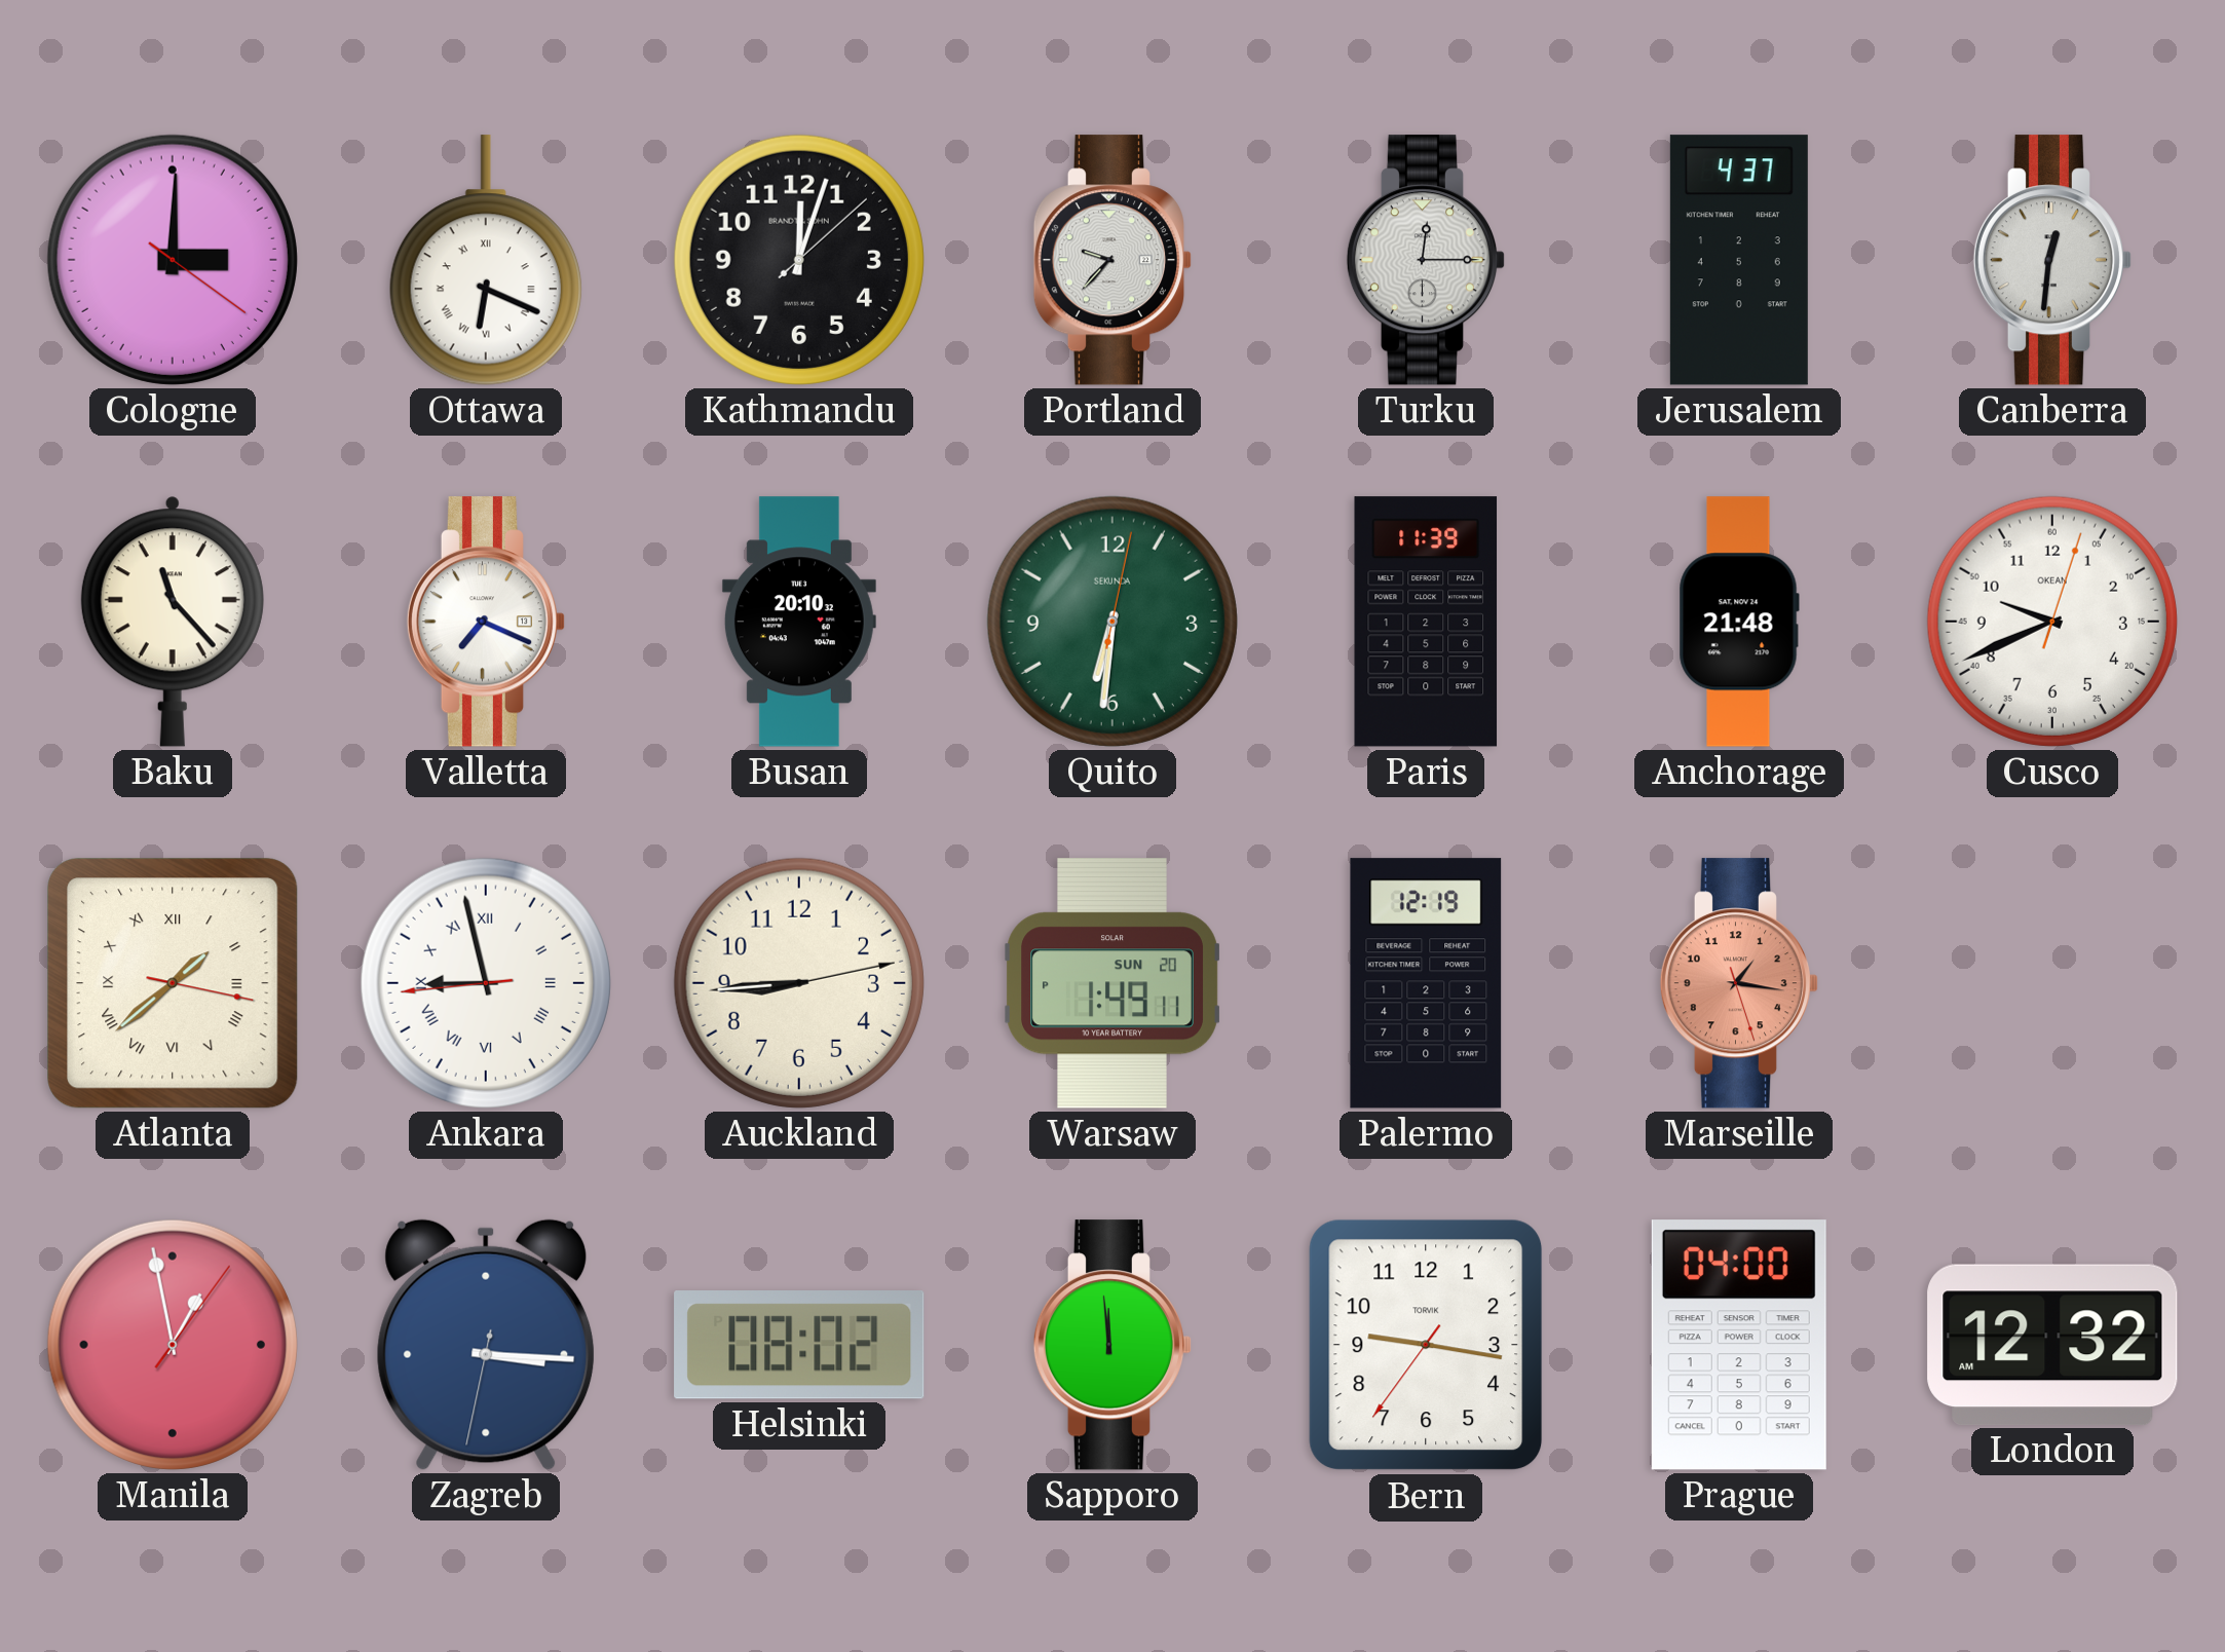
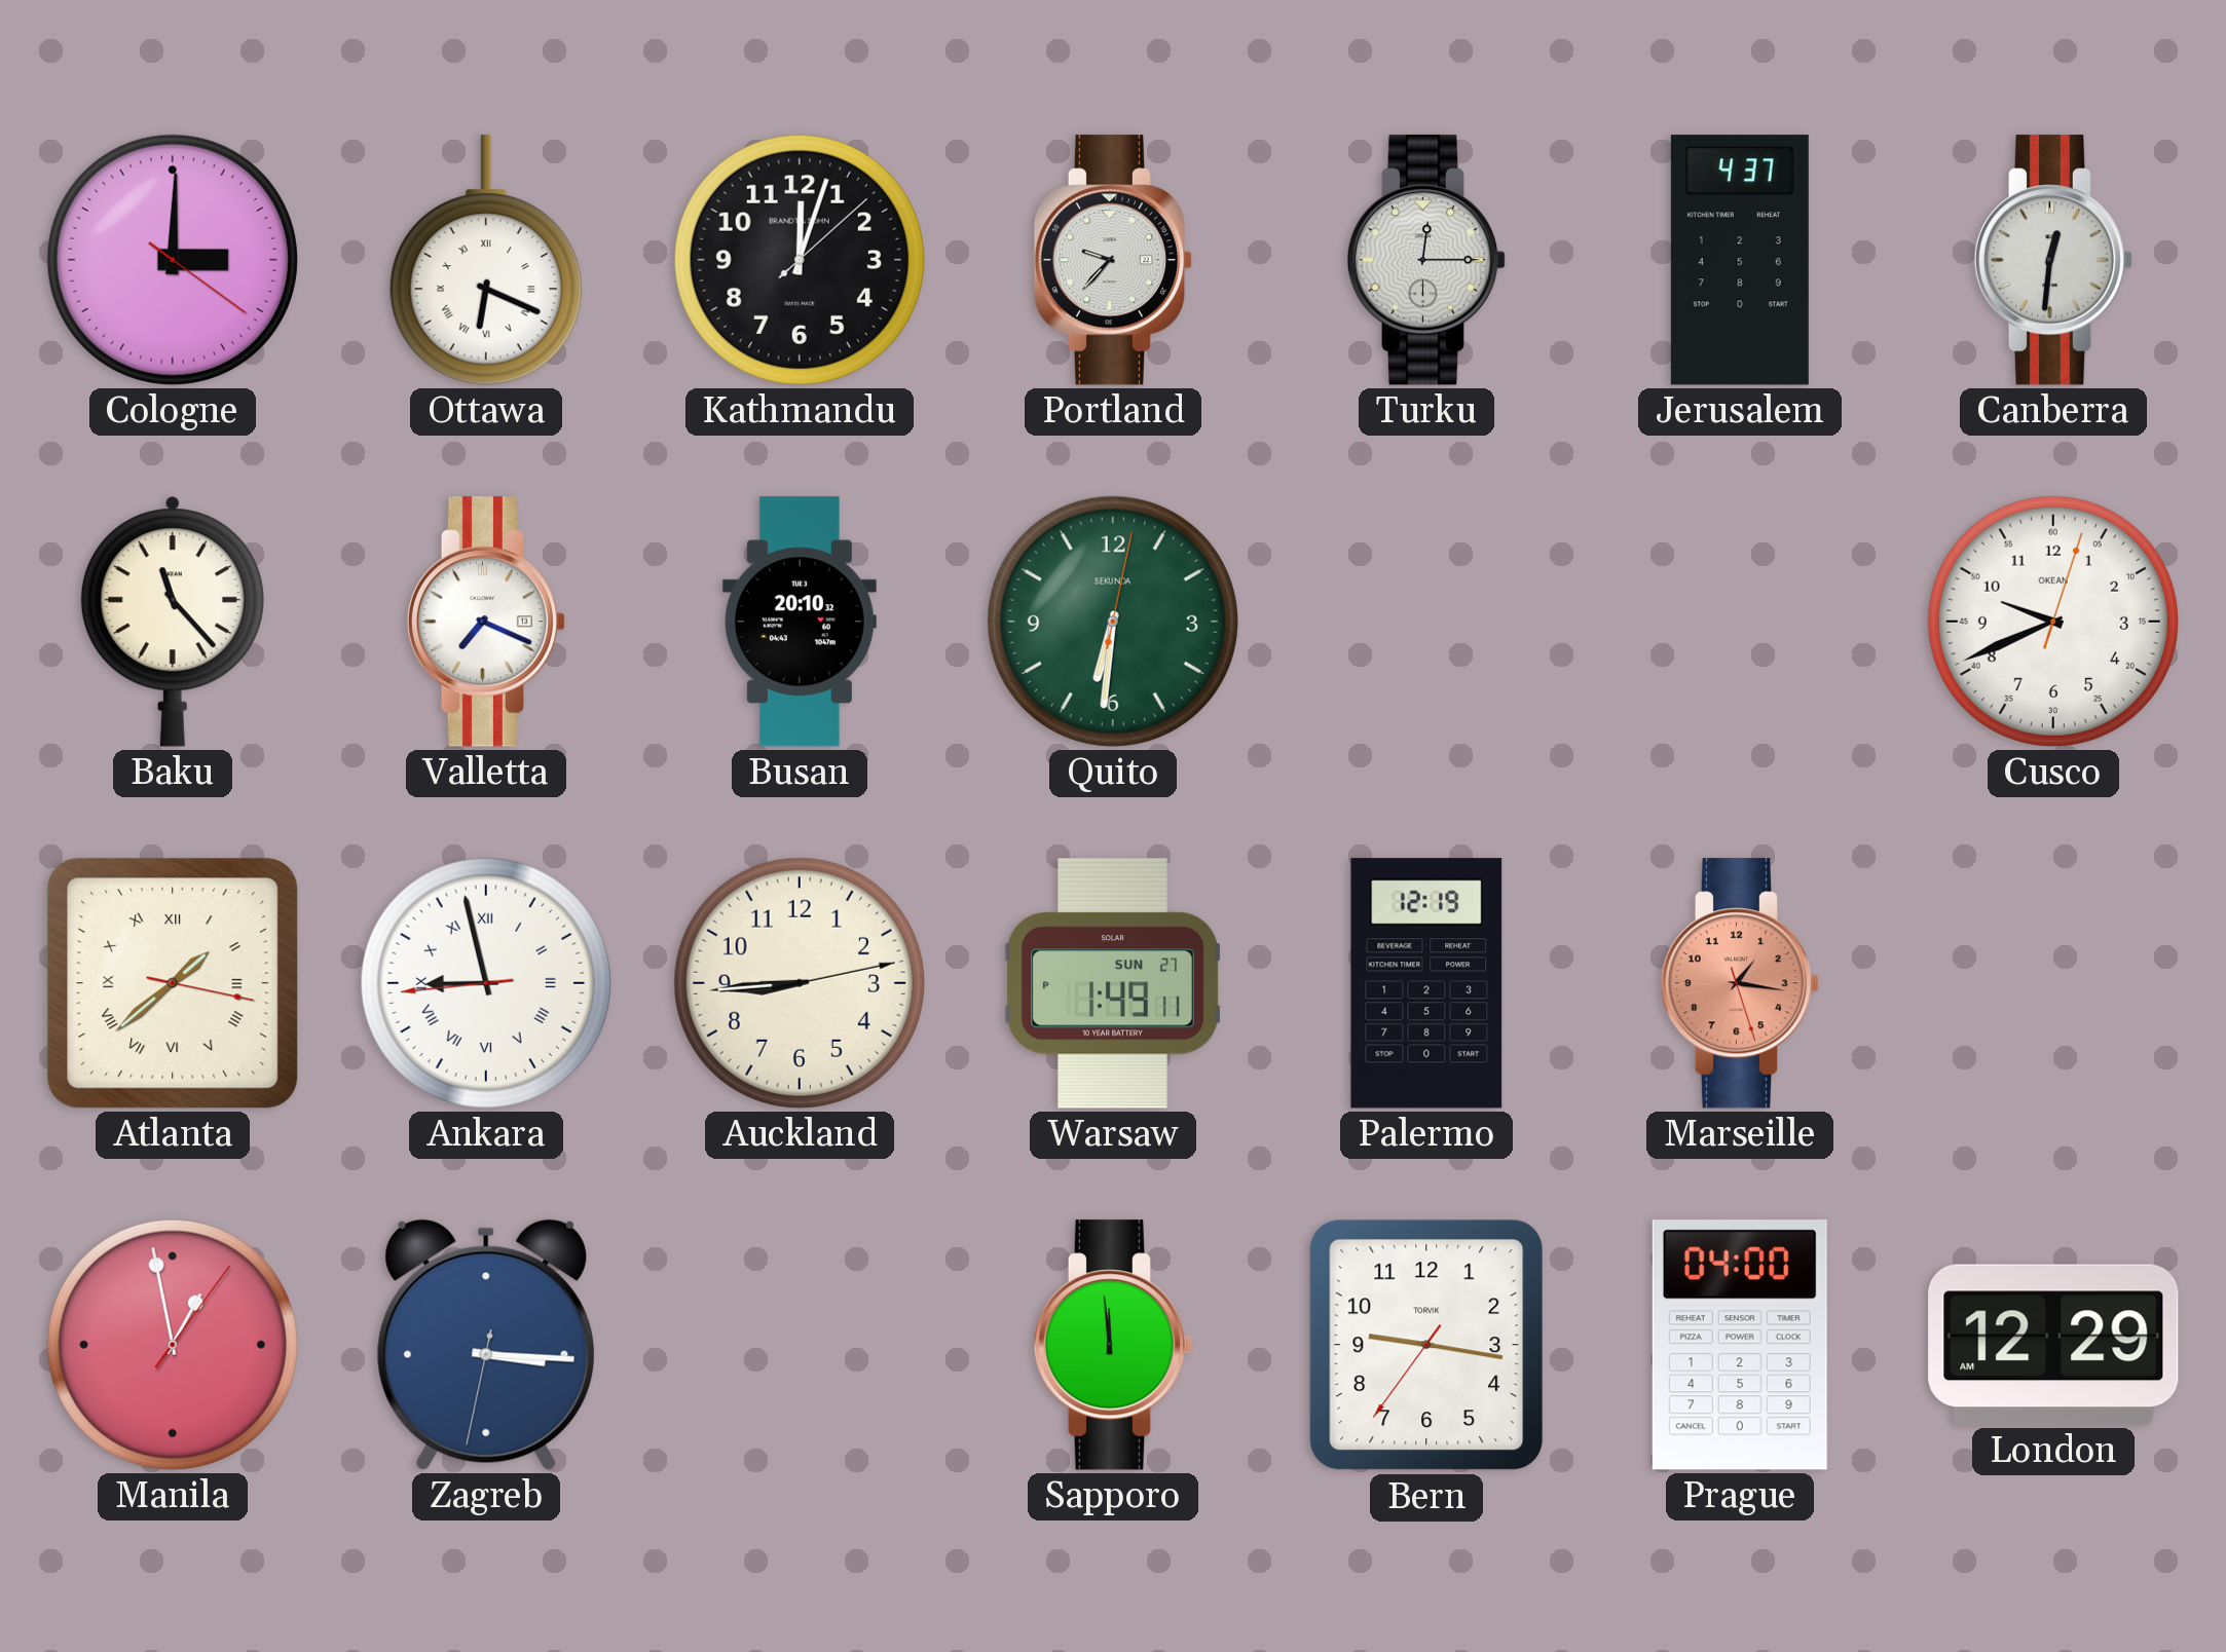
Paris: 11:39 -> none (1426, 622)
Anchorage: 21:48 -> none (1739, 622)
Warsaw date: SUN 20 -> SUN 27 (1114, 983)
Helsinki: 08:02 -> none (799, 1346)
London: 12:32 -> 12:29 (2053, 1345)
